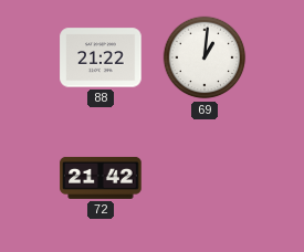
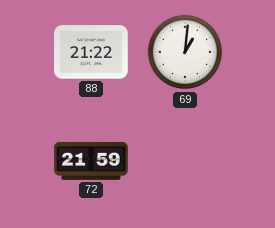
72: 21:42 -> 21:59 (91, 161)
